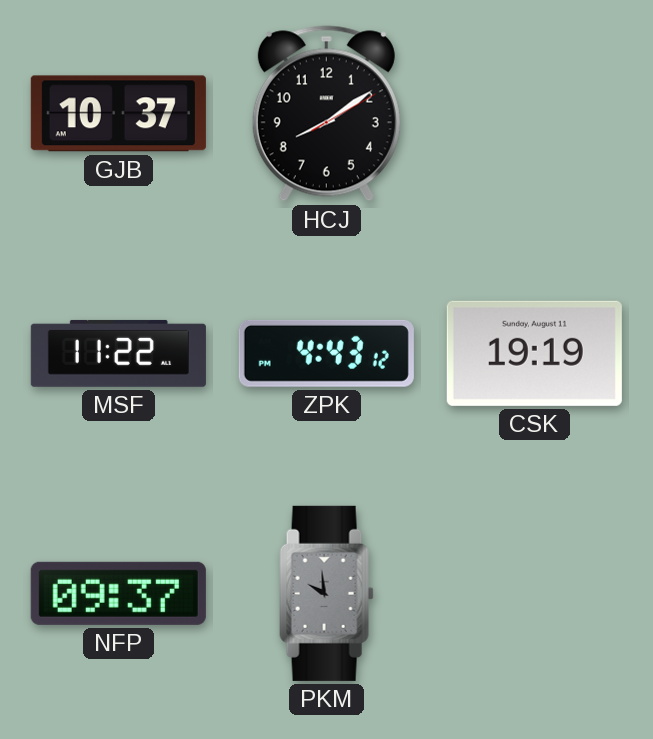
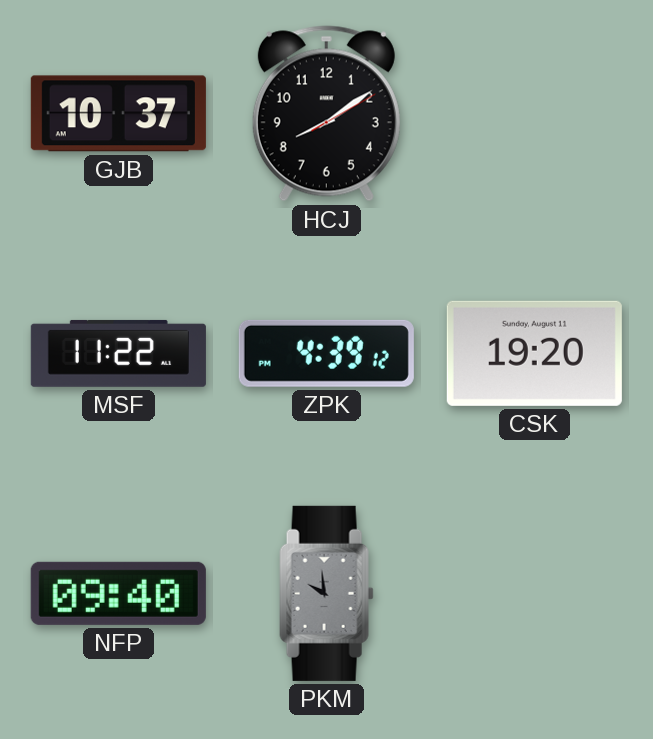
ZPK: 4:43 -> 4:39 (326, 353)
CSK: 19:19 -> 19:20 (534, 353)
NFP: 09:37 -> 09:40 (118, 593)
